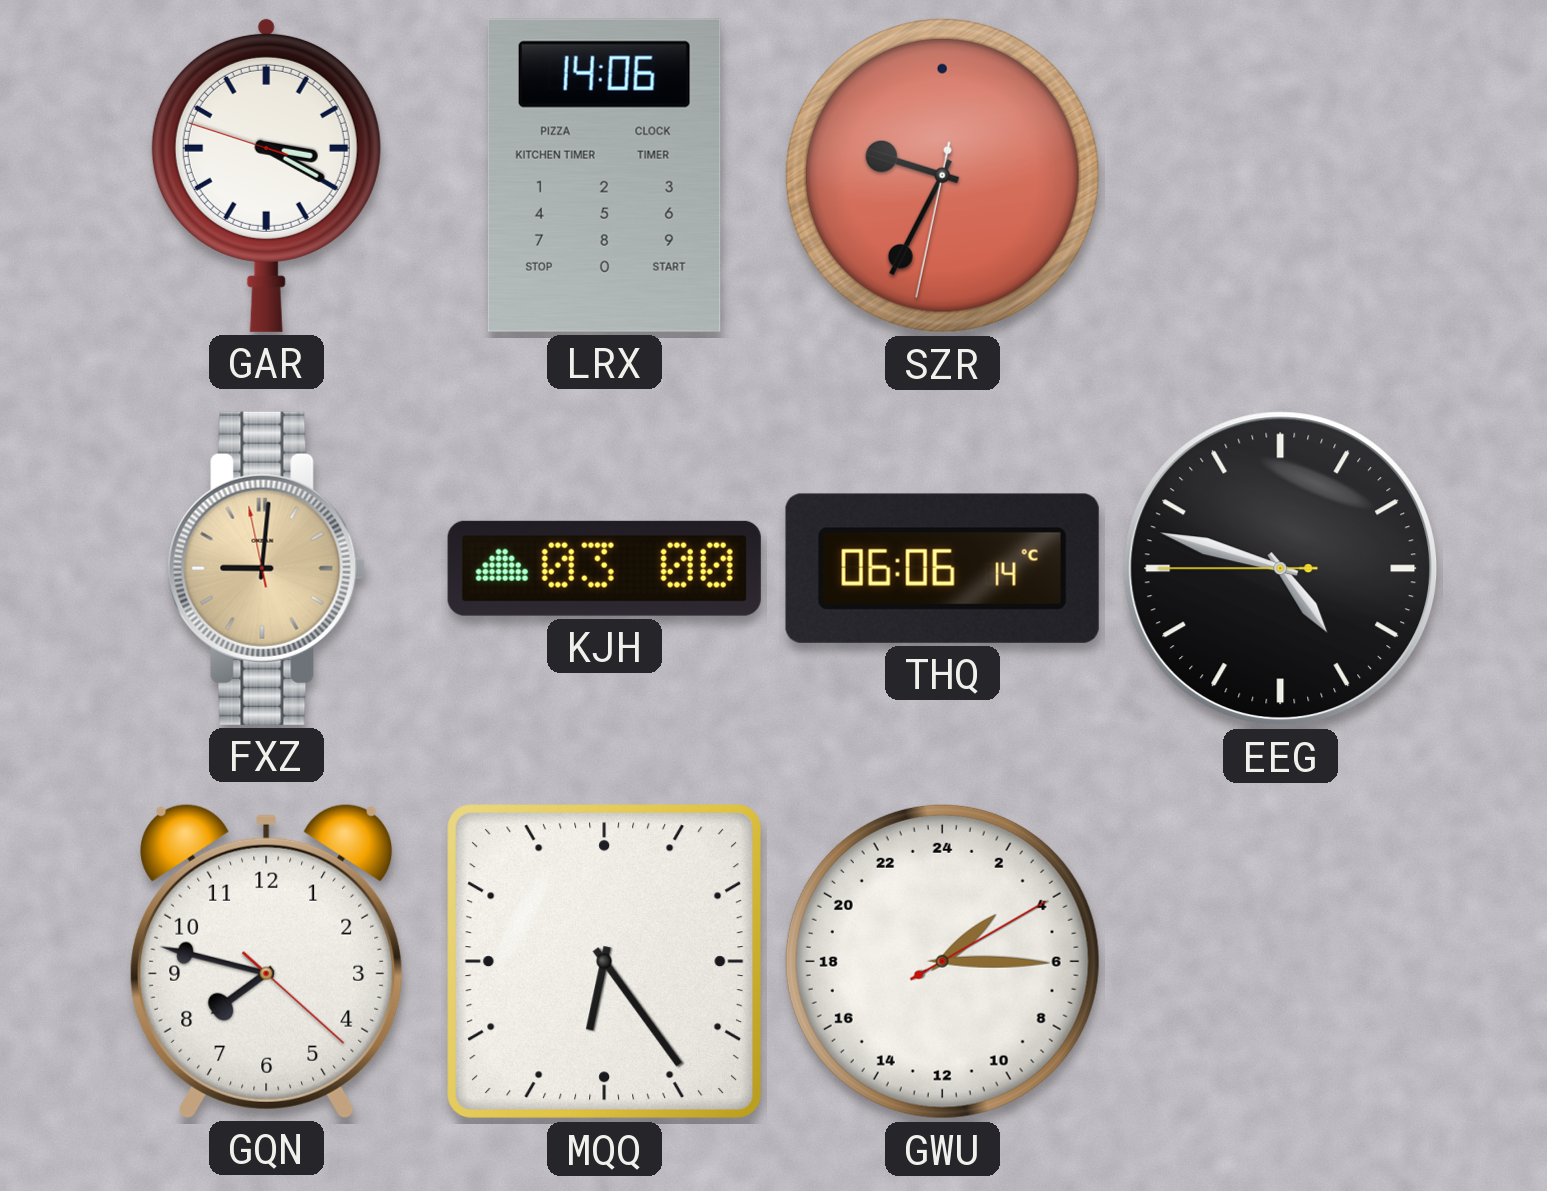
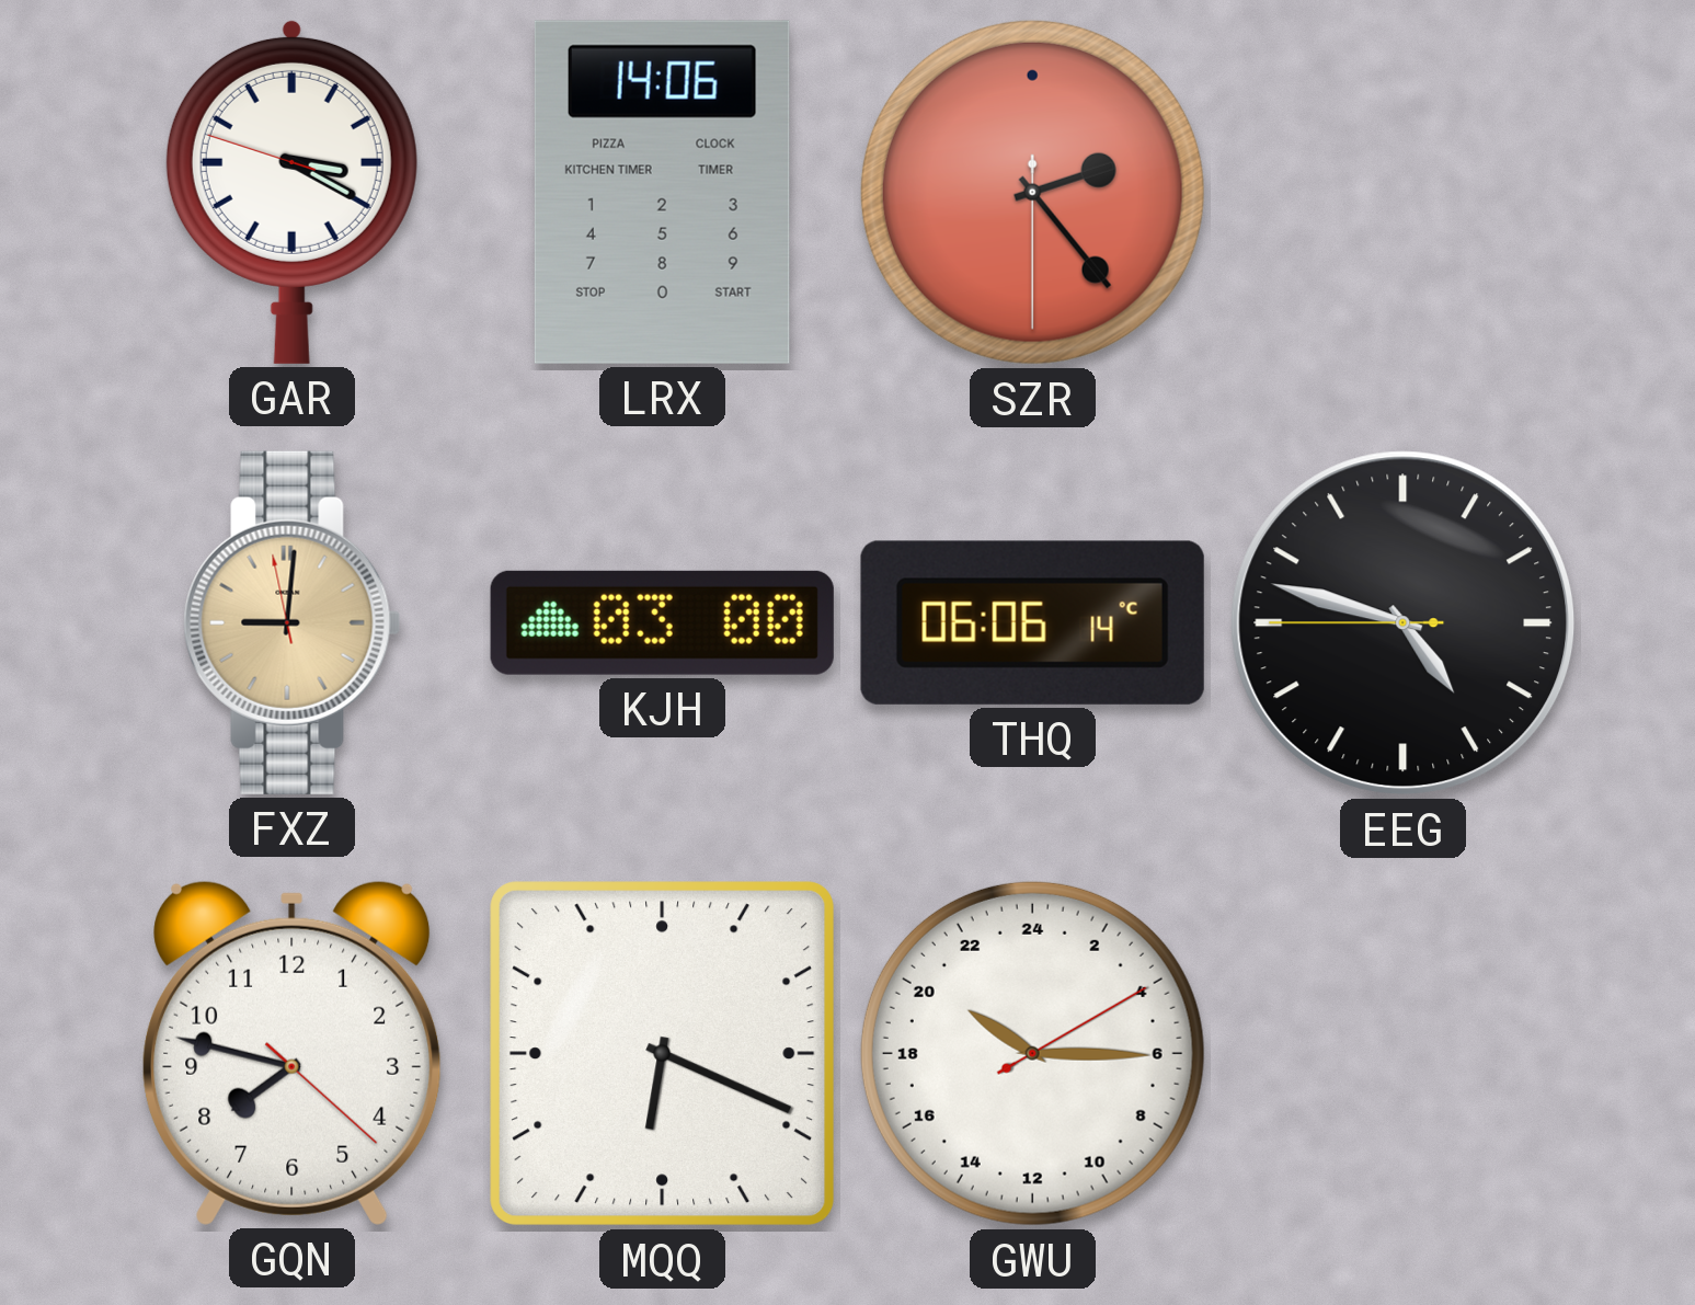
SZR: 9:34 -> 2:23 (1032, 192)
MQQ: 6:24 -> 6:19 (663, 1054)
GWU: 3:15 -> 20:15 (1032, 1053)
